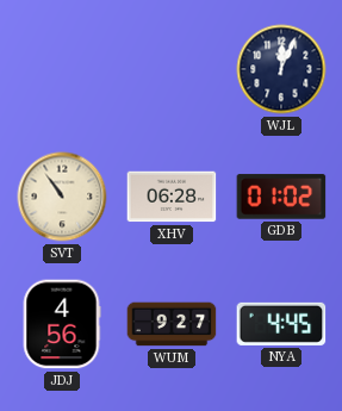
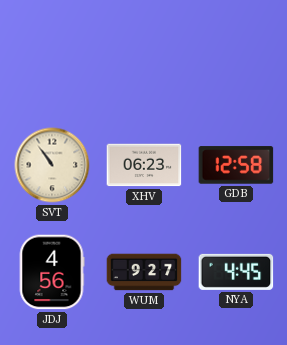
WJL: 12:04 -> none (281, 69)
XHV: 06:28 -> 06:23 (144, 165)
GDB: 01:02 -> 12:58 (236, 165)
